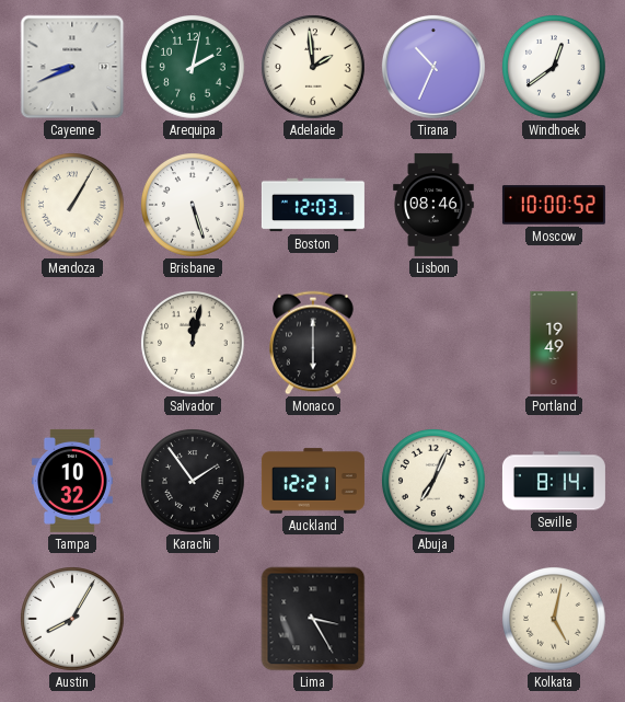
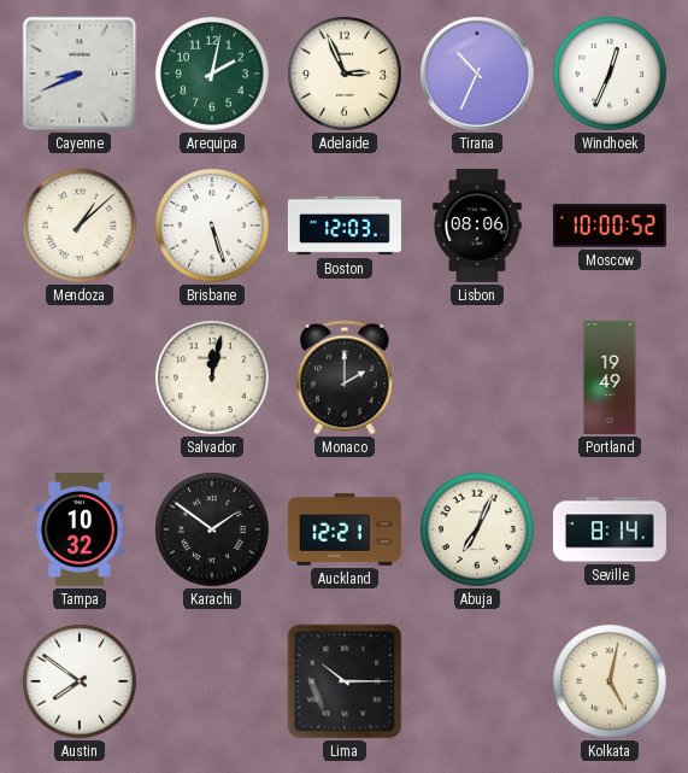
Adelaide: 1:59 -> 2:56 (346, 75)
Windhoek: 12:39 -> 12:34 (611, 75)
Mendoza: 1:05 -> 1:08 (81, 227)
Lisbon: 08:46 -> 08:06 (477, 226)
Monaco: 6:00 -> 2:00 (346, 377)
Karachi: 1:54 -> 1:51 (213, 531)
Austin: 8:05 -> 7:51 (81, 683)
Lima: 3:25 -> 10:15 (345, 681)
